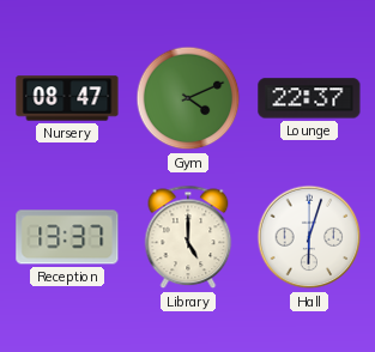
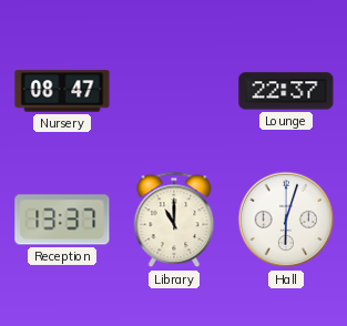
Gym: 4:11 -> none (188, 98)
Library: 5:00 -> 11:00 (174, 220)
